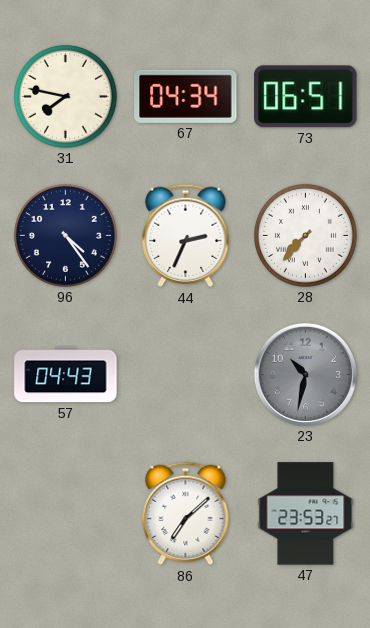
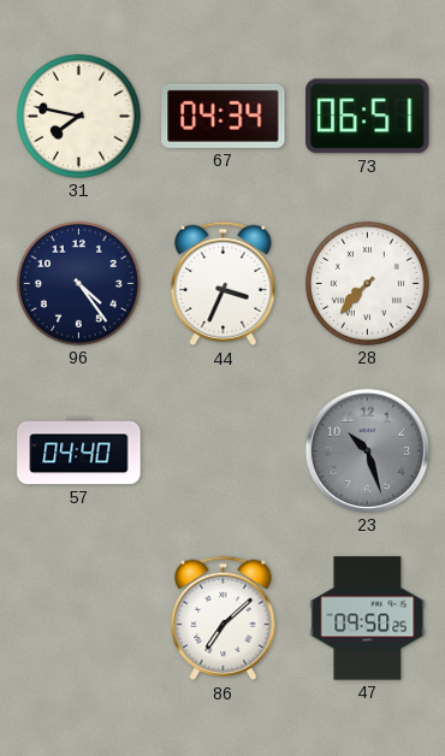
44: 2:34 -> 3:34 (224, 284)
57: 04:43 -> 04:40 (79, 451)
23: 10:32 -> 10:27 (367, 450)
47: 23:53 -> 09:50 (368, 619)
